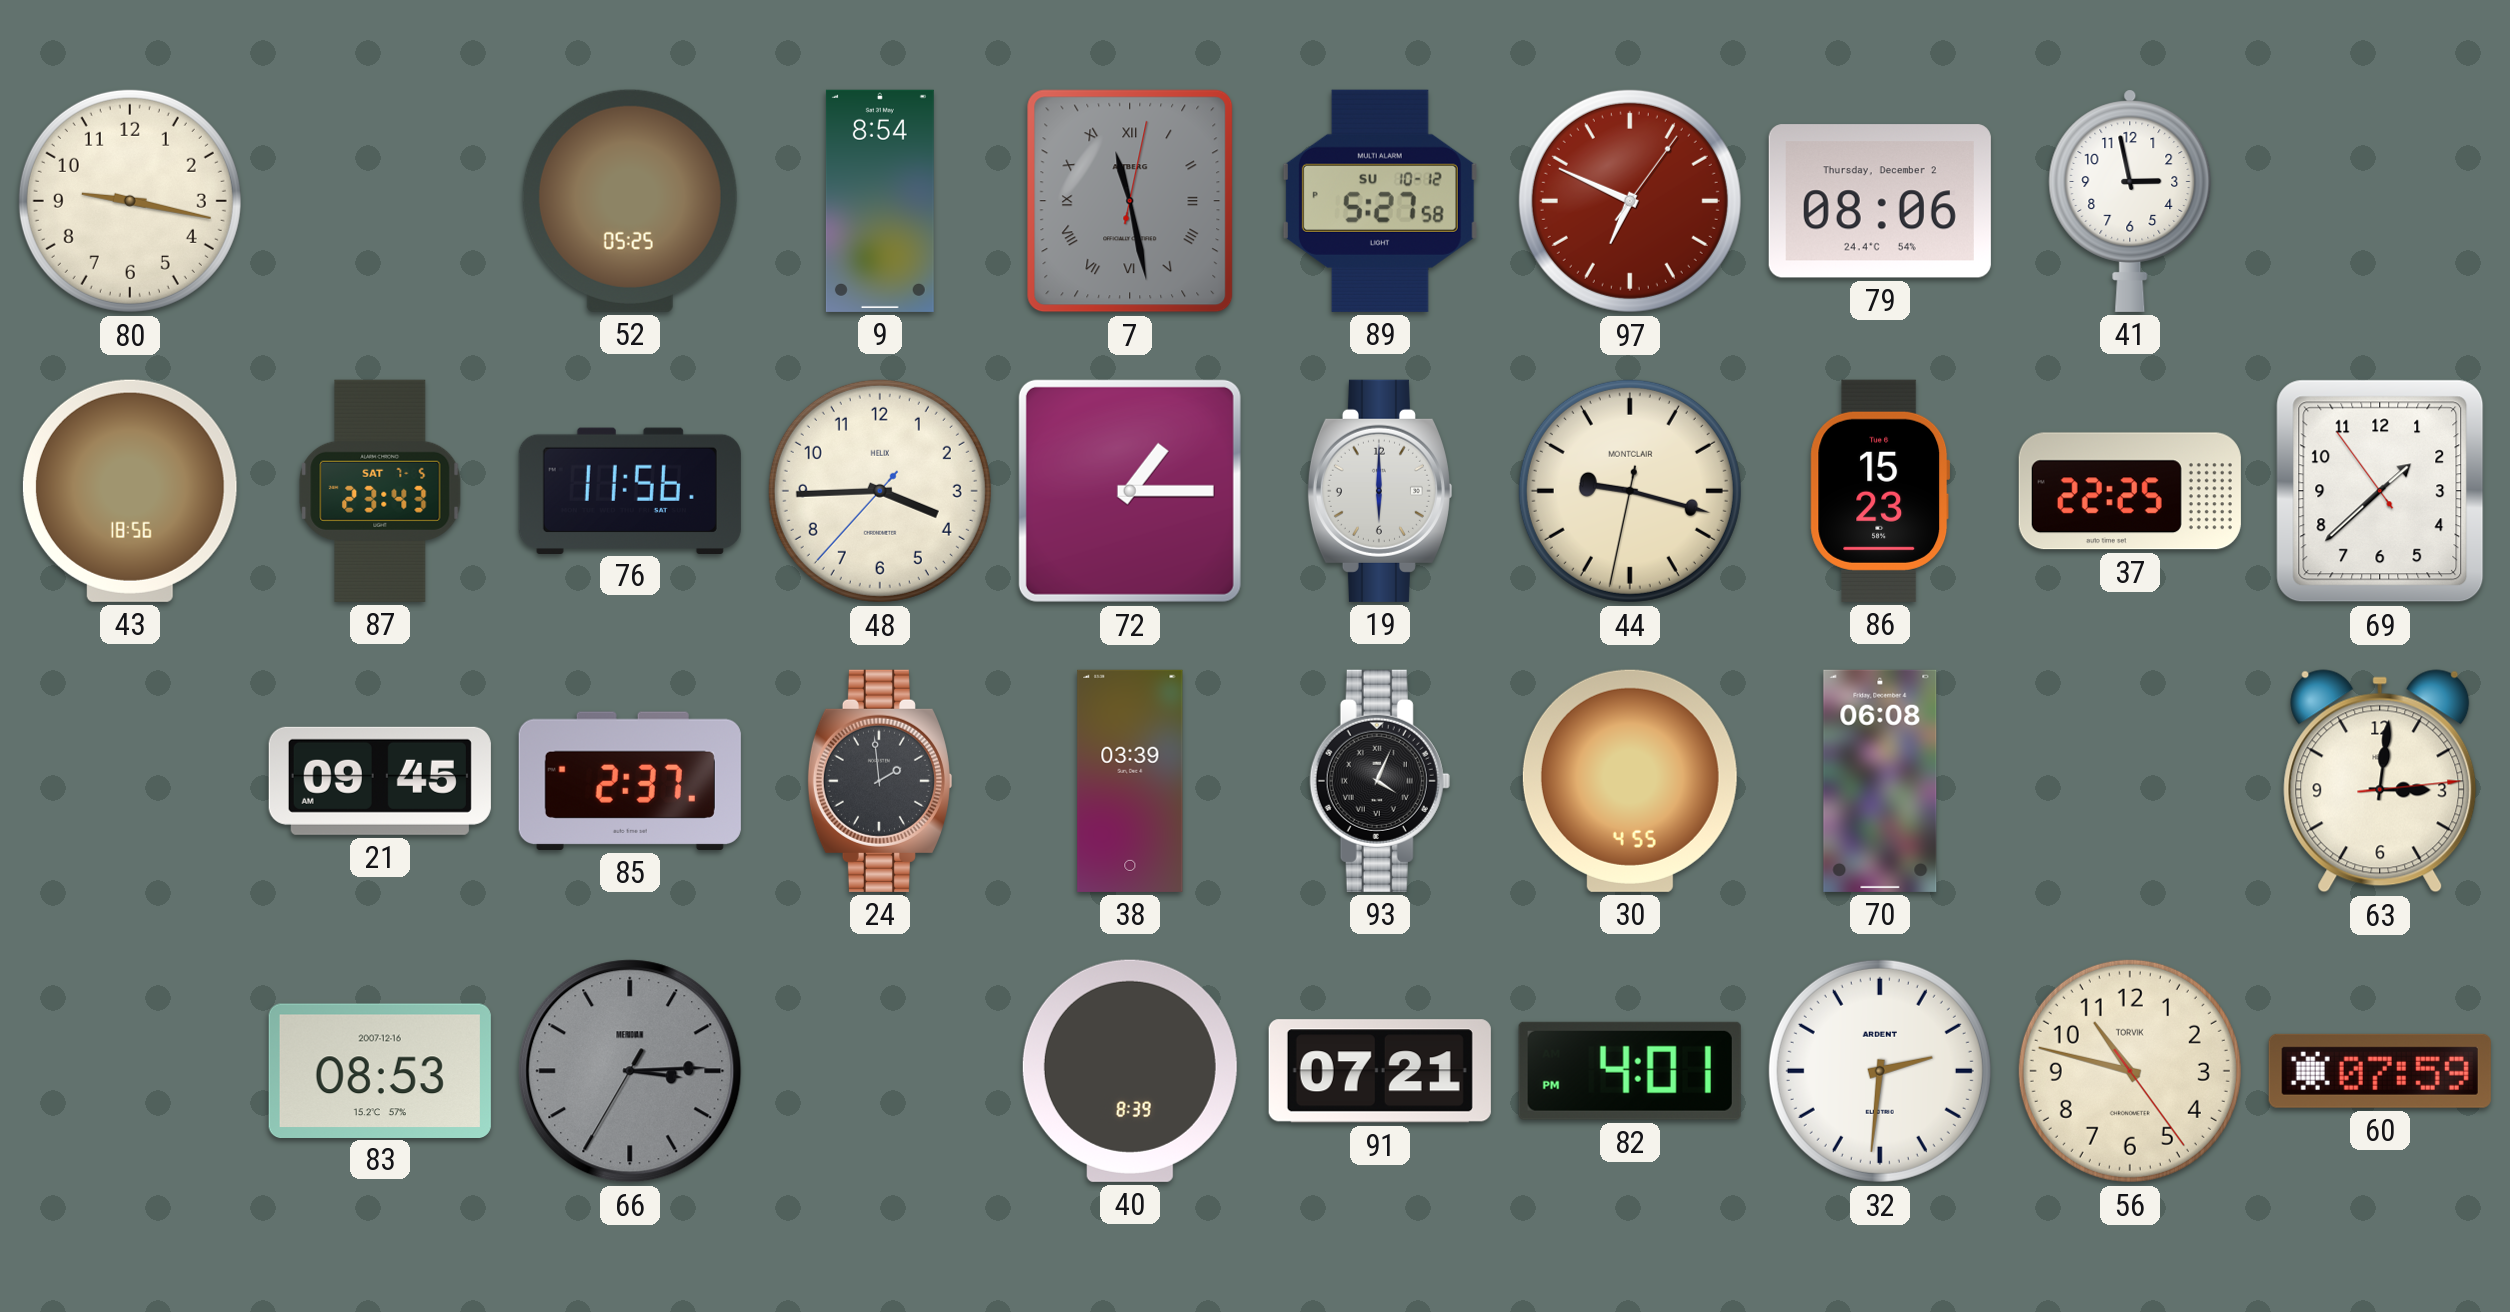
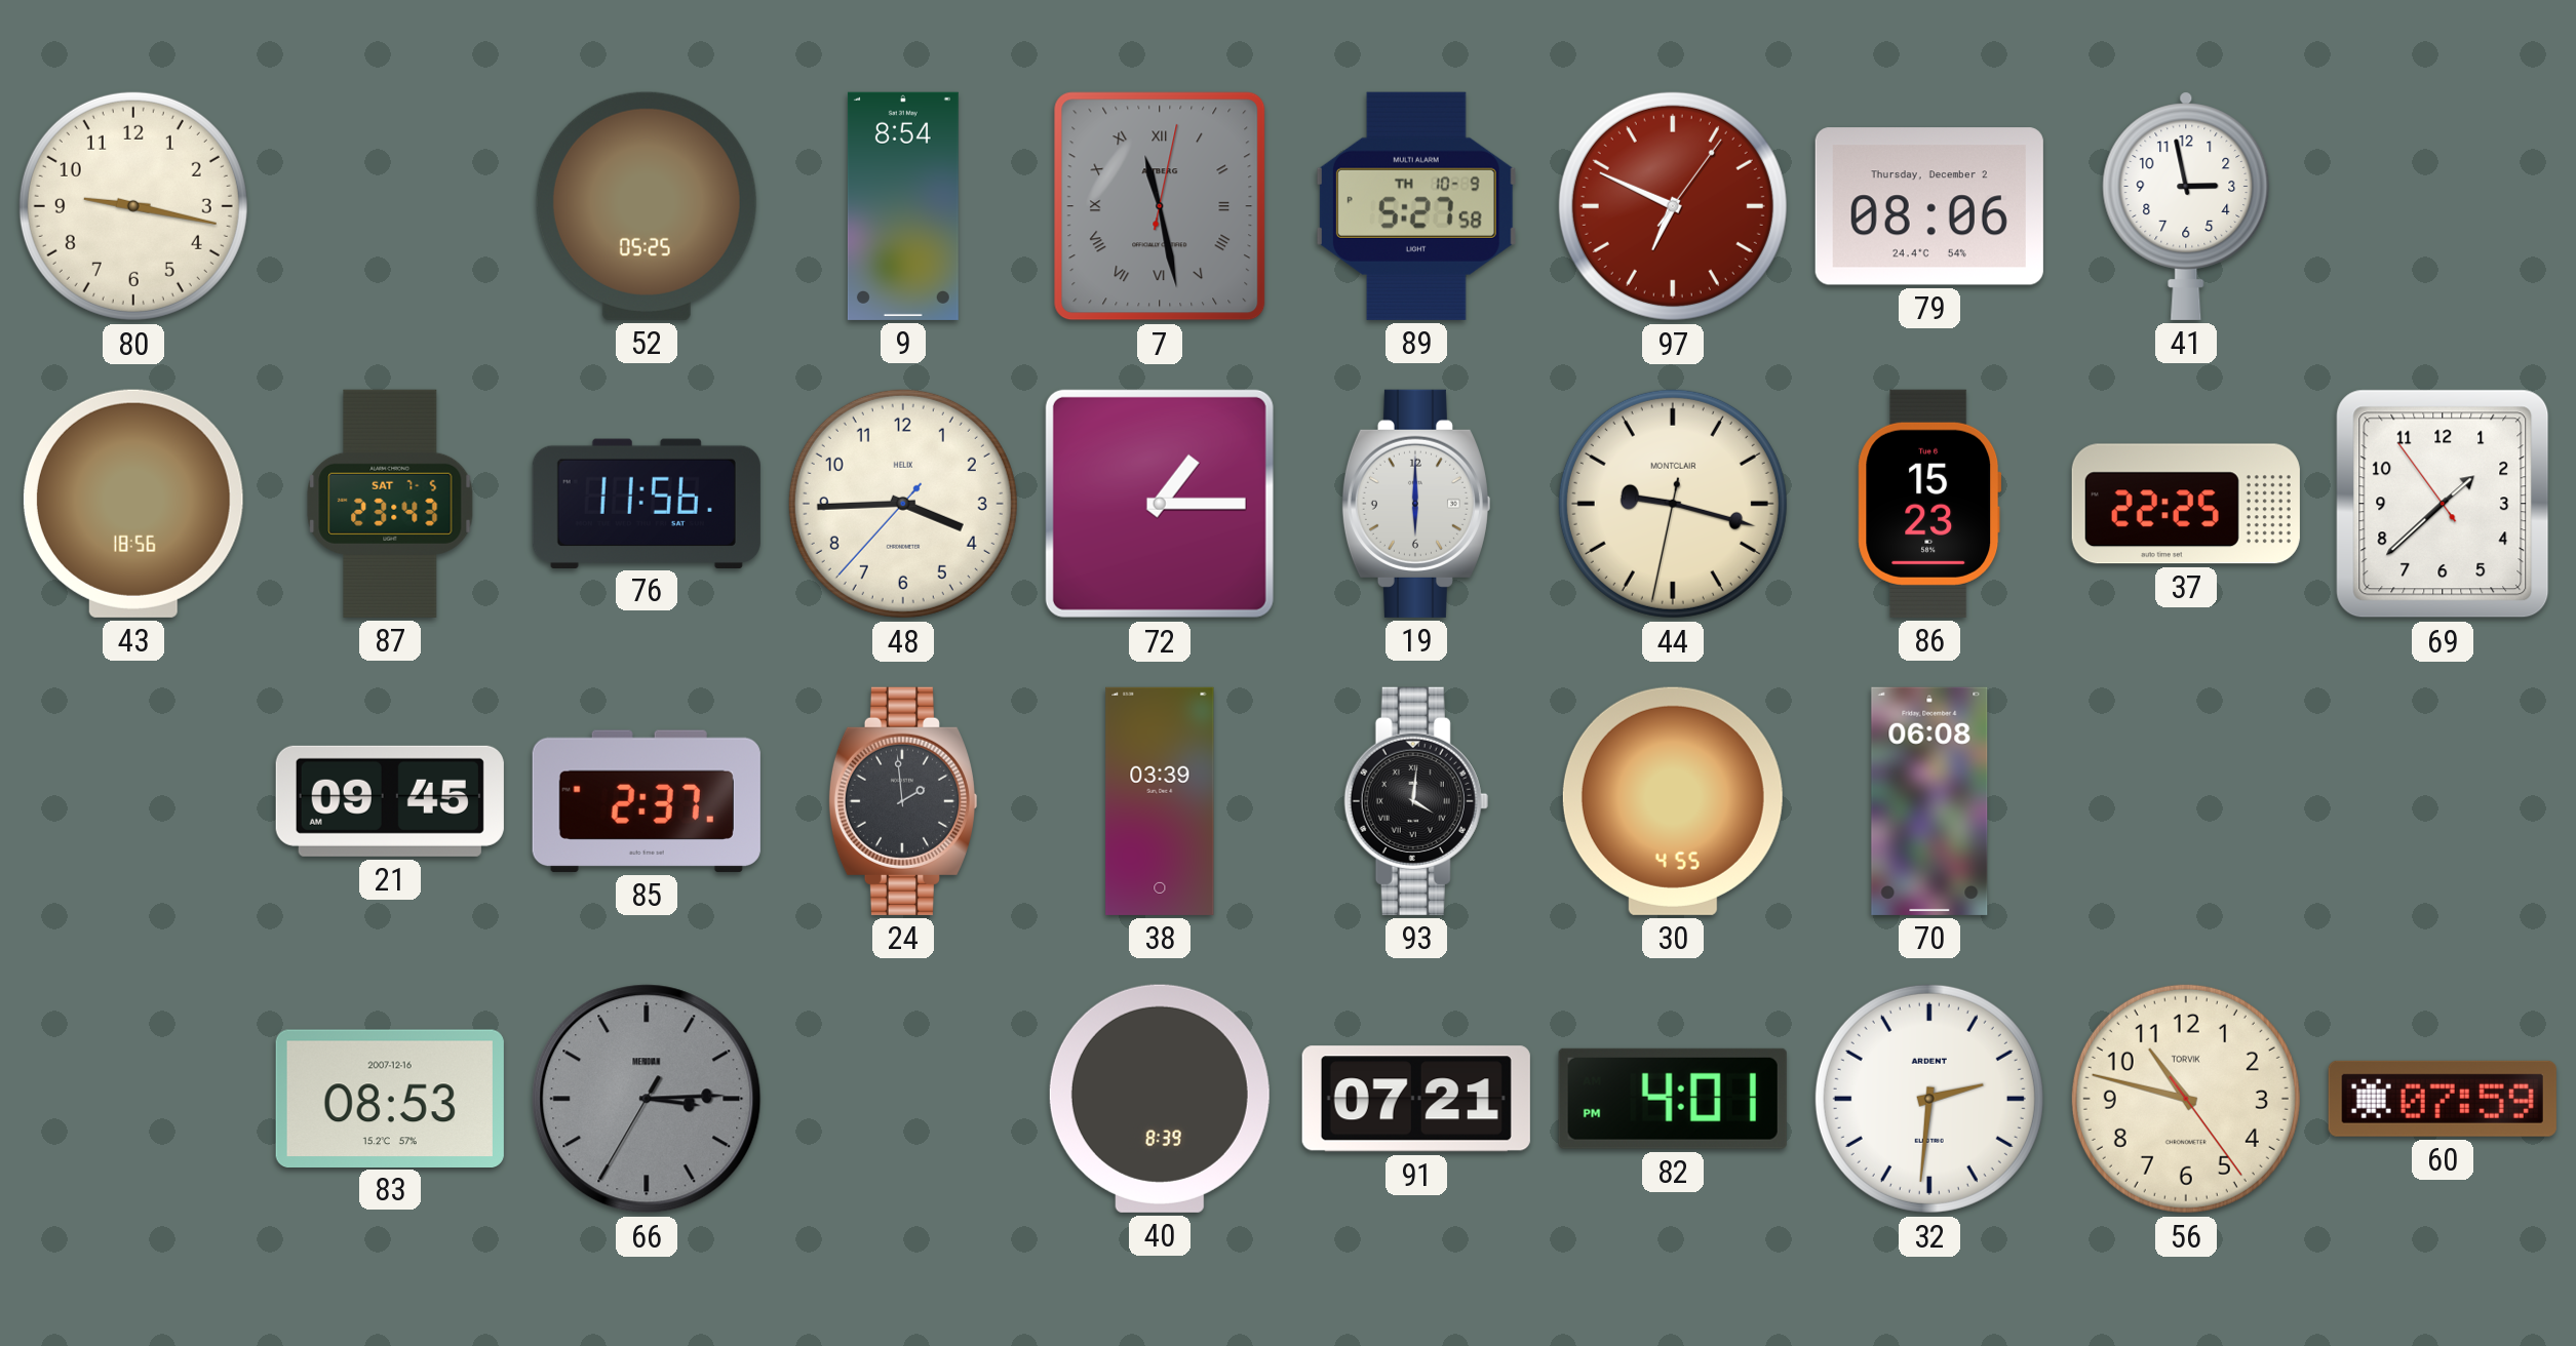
89 date: SU 10-12 -> TH 10-9 (1416, 206)
93: 4:04 -> 4:01 (1416, 801)
63: 3:01 -> none (2380, 781)
